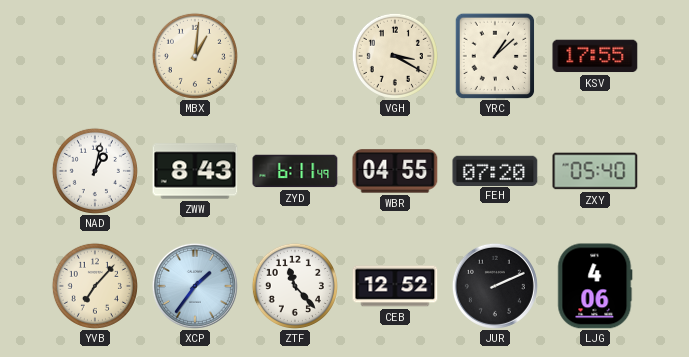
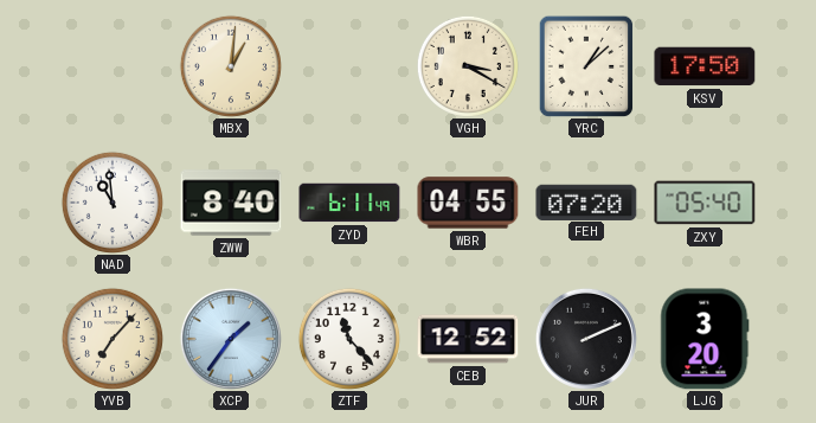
KSV: 17:55 -> 17:50 (705, 66)
NAD: 1:02 -> 10:59 (113, 203)
ZWW: 8:43 -> 8:40 (231, 203)
LJG: 4:06 -> 3:20 (705, 339)
